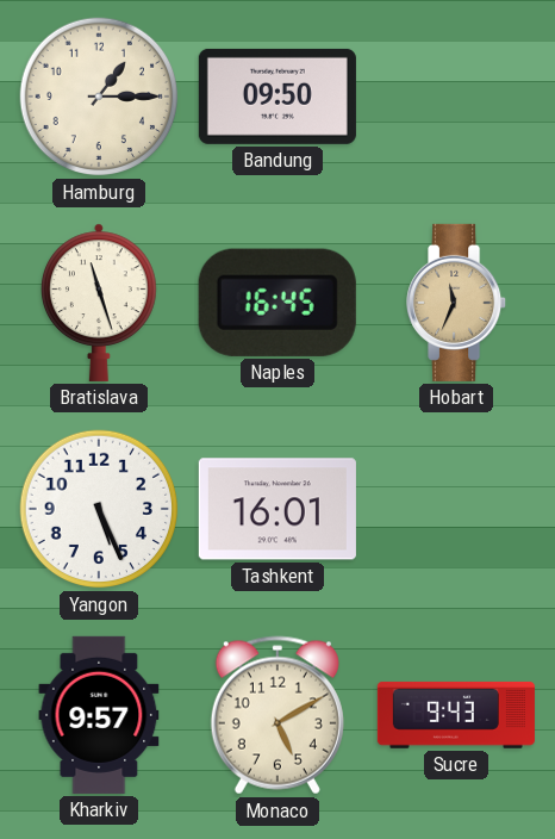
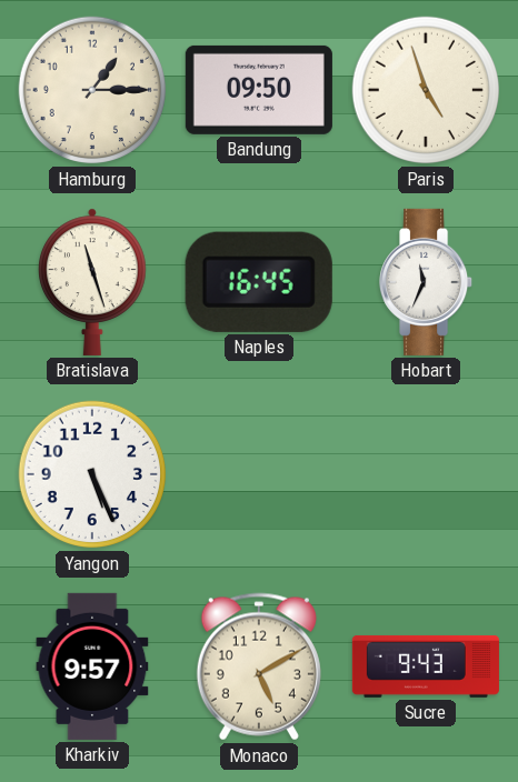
Paris: none -> 4:57 (426, 90)
Hobart dial: champagne -> white (427, 282)
Tashkent: 16:01 -> none (277, 509)
